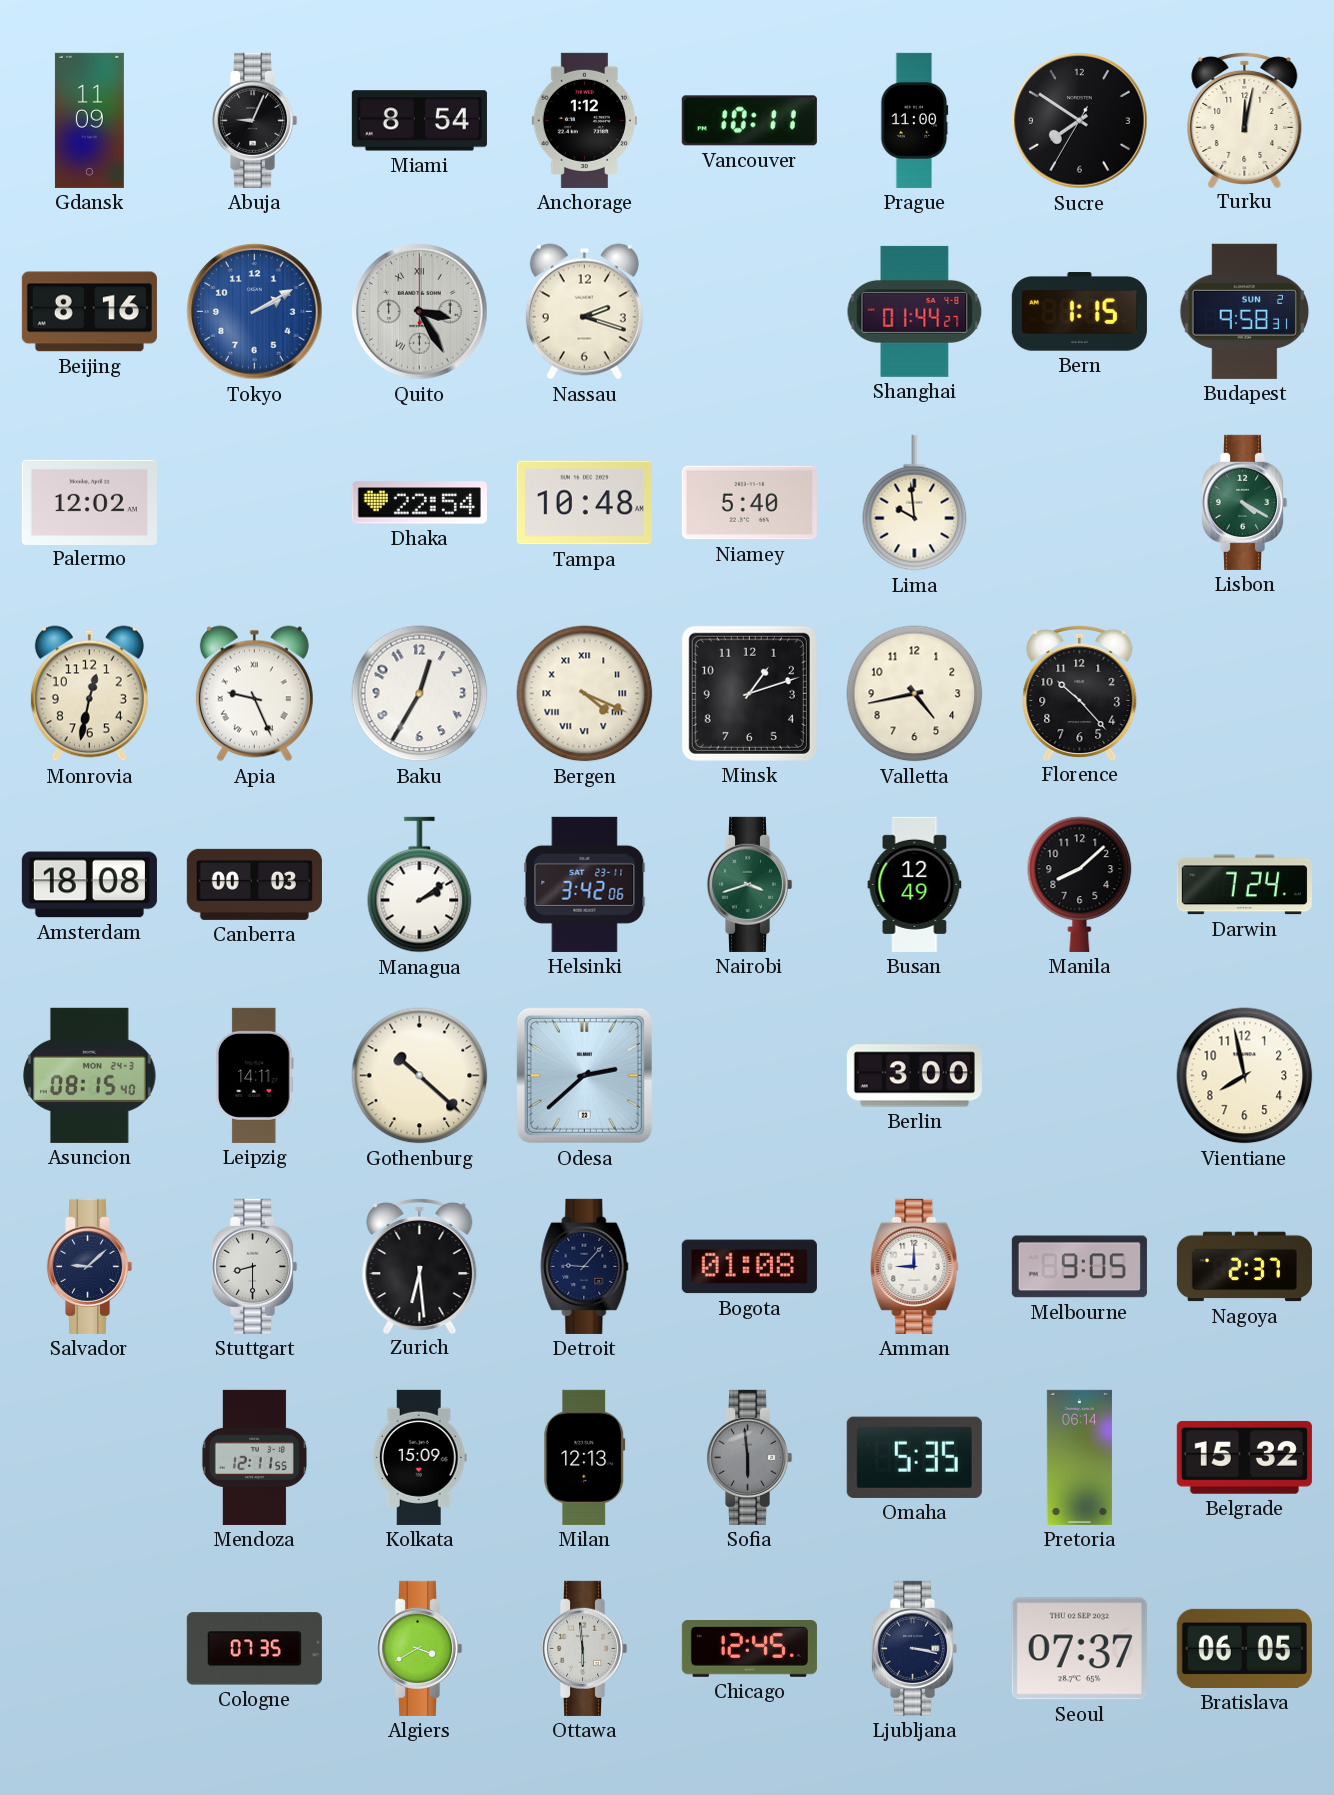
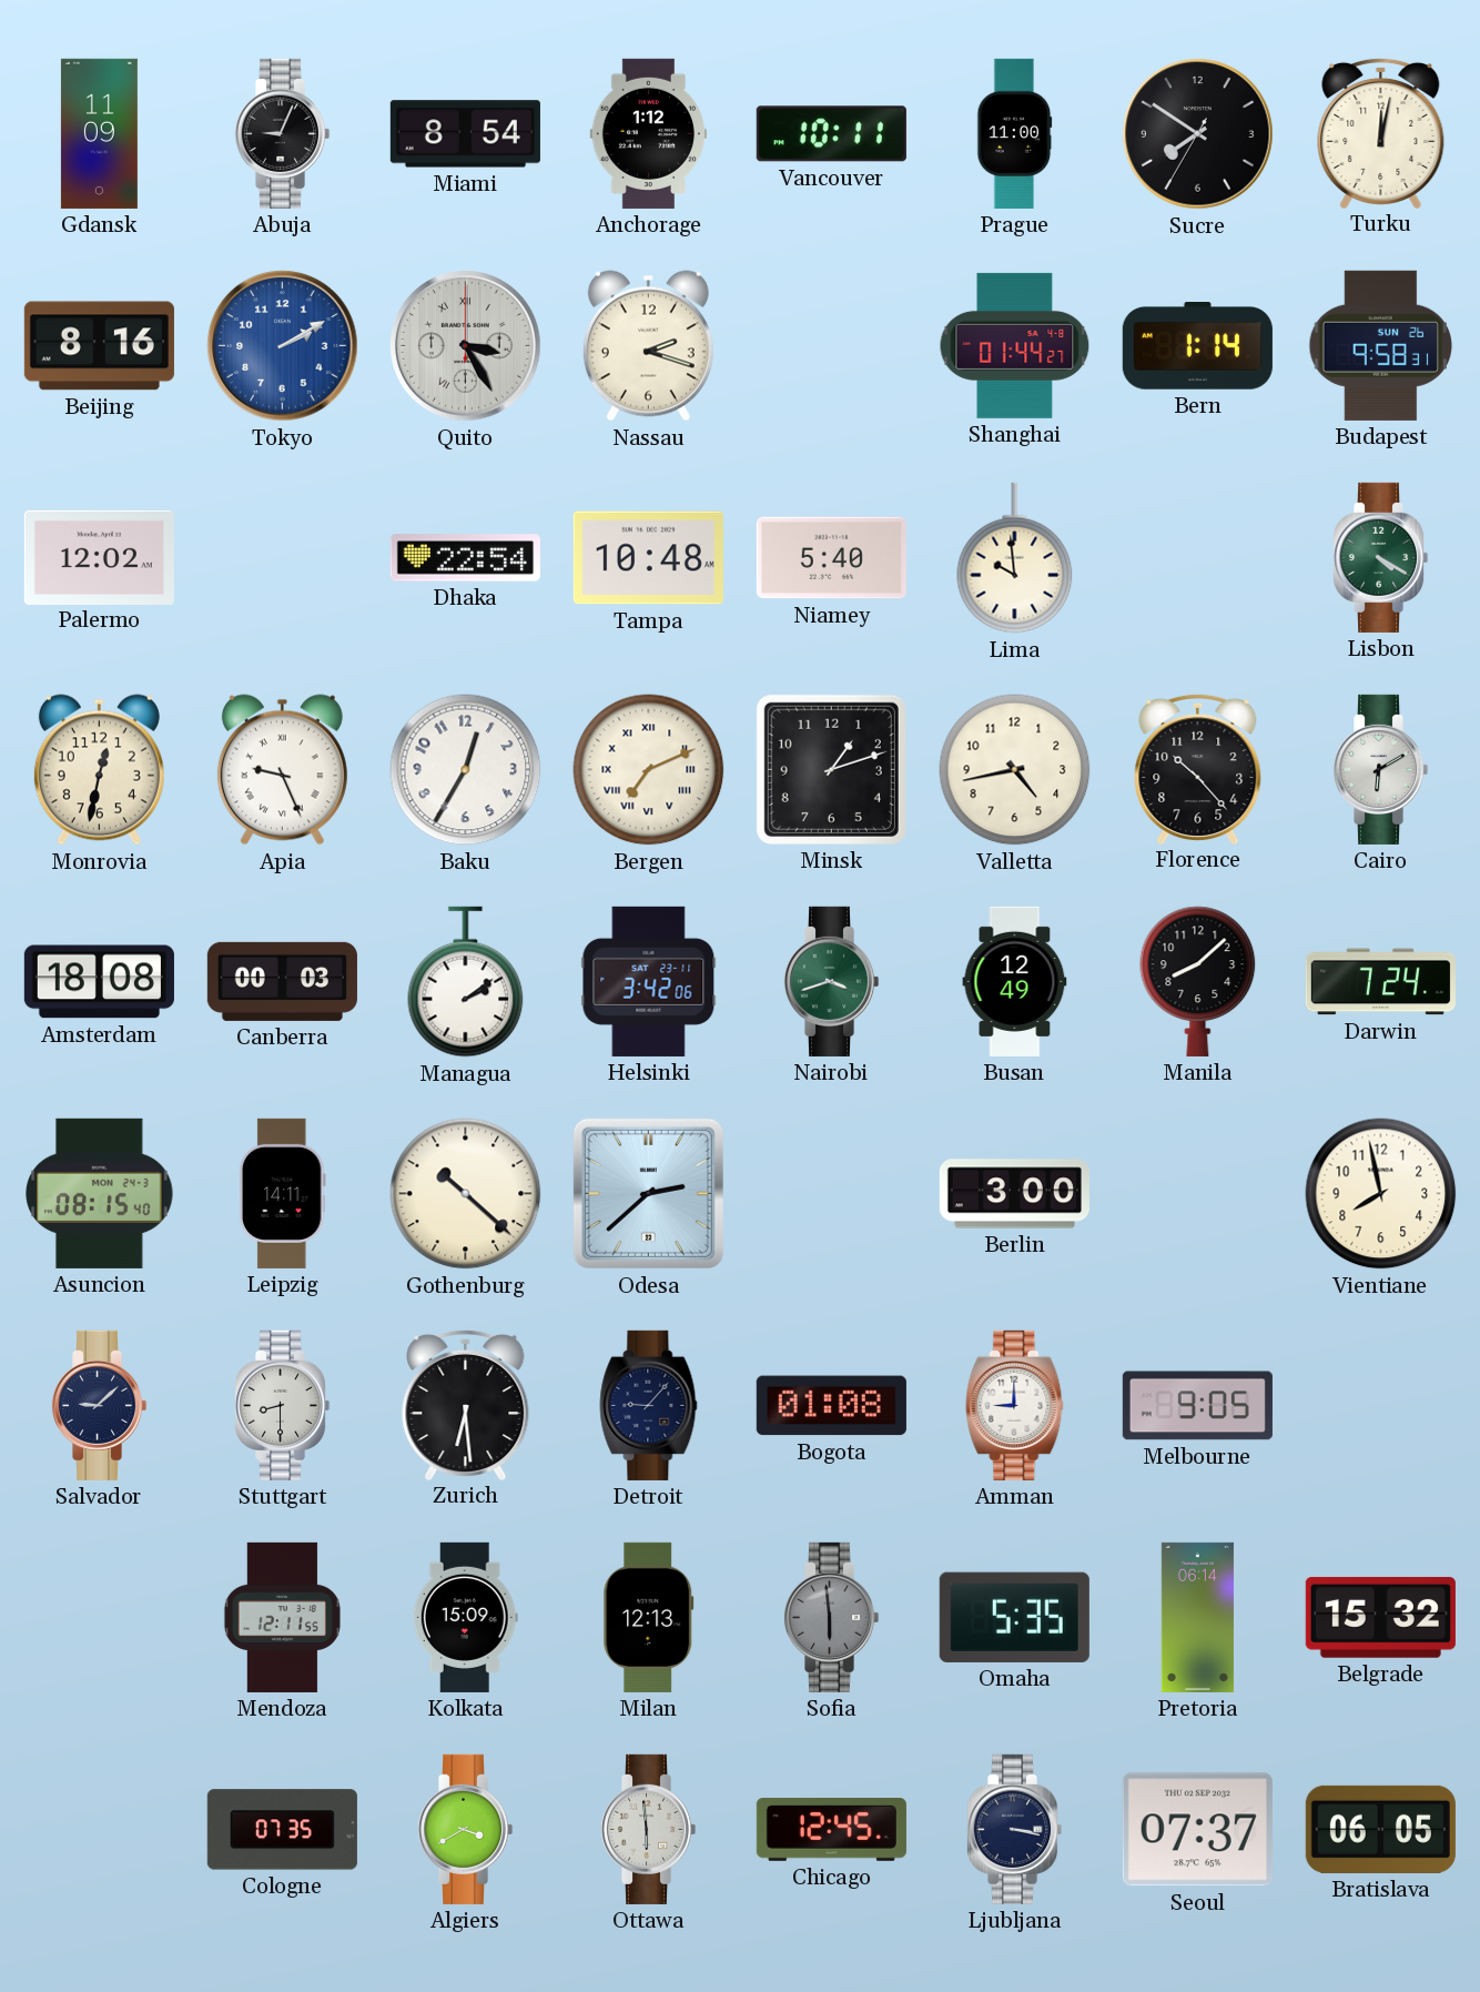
Bern: 1:15 -> 1:14 (1197, 346)
Budapest date: SUN 2 -> SUN 26 (1381, 345)
Bergen: 4:19 -> 7:11 (649, 770)
Cairo: none -> 6:10 (1380, 769)
Nagoya: 2:37 -> none (1244, 1267)
